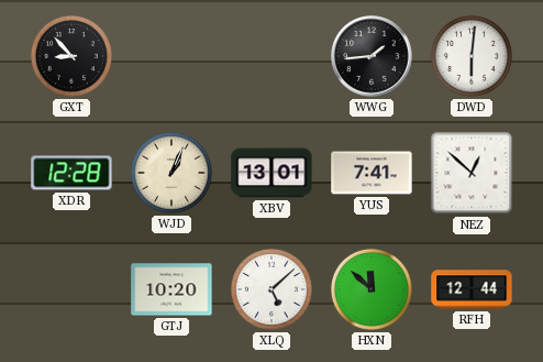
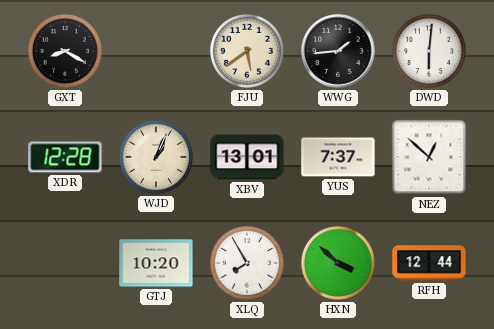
GXT: 8:53 -> 8:20 (65, 51)
FJU: none -> 5:39 (247, 51)
YUS: 7:41 -> 7:37 (338, 157)
XLQ: 5:08 -> 7:55 (247, 263)
HXN: 11:52 -> 3:52 (338, 263)
